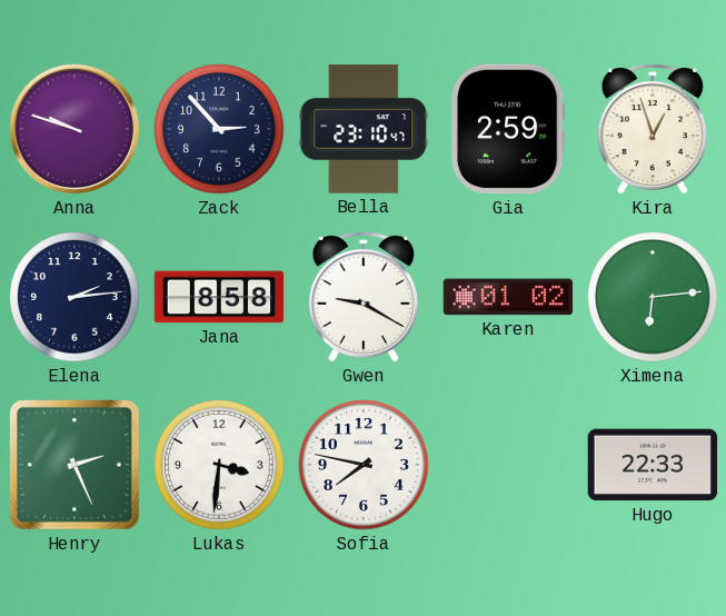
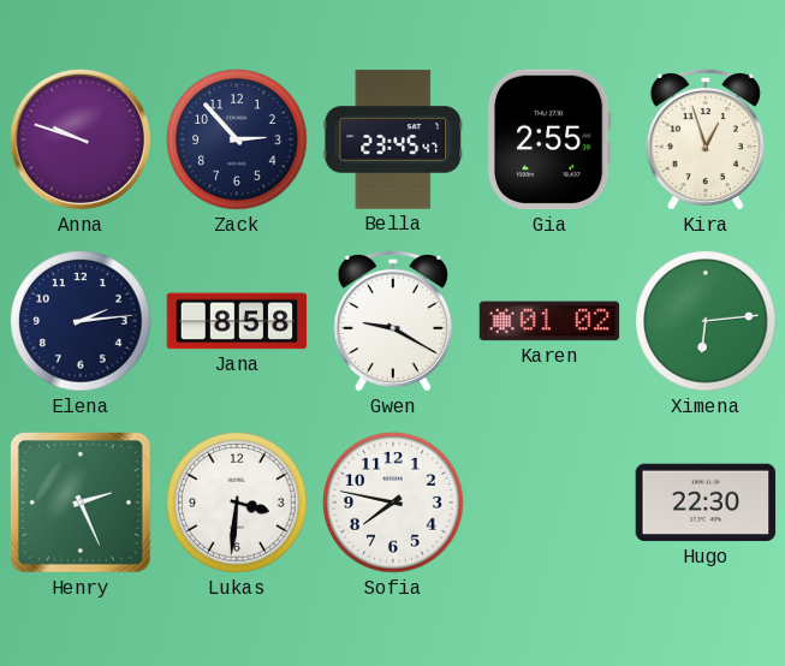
Bella: 23:10 -> 23:45 (393, 139)
Gia: 2:59 -> 2:55 (549, 139)
Hugo: 22:33 -> 22:30 (706, 503)
